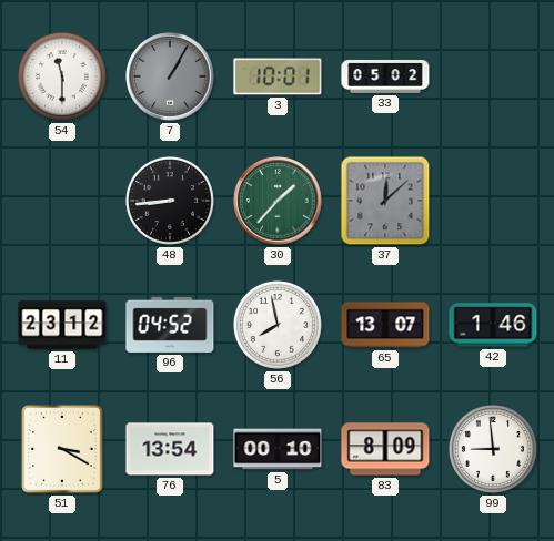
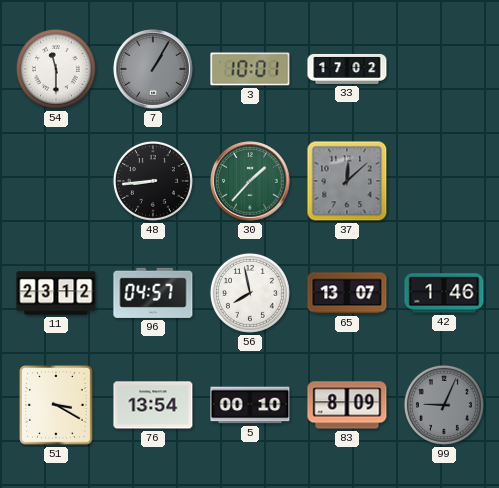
33: 05:02 -> 17:02 (347, 69)
96: 04:52 -> 04:57 (153, 293)
99: 8:59 -> 9:04 (444, 405)
99 dial: white -> grey (444, 405)
